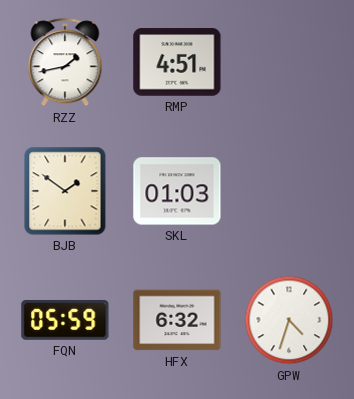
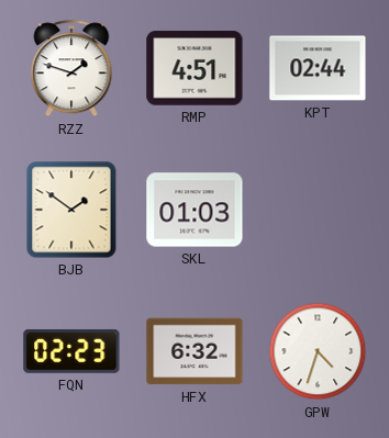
RZZ: 1:43 -> 1:48 (71, 69)
KPT: none -> 02:44 (318, 68)
FQN: 05:59 -> 02:23 (71, 351)
